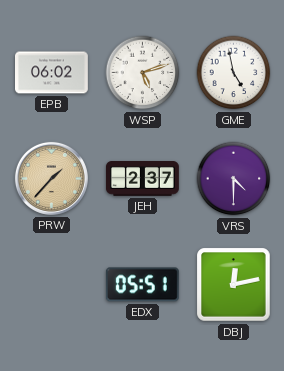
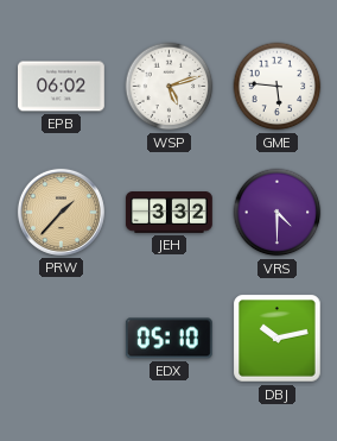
GME: 4:58 -> 5:46 (278, 87)
JEH: 2:37 -> 3:32 (170, 213)
EDX: 05:51 -> 05:10 (168, 339)
DBJ: 12:13 -> 10:13 (278, 339)
